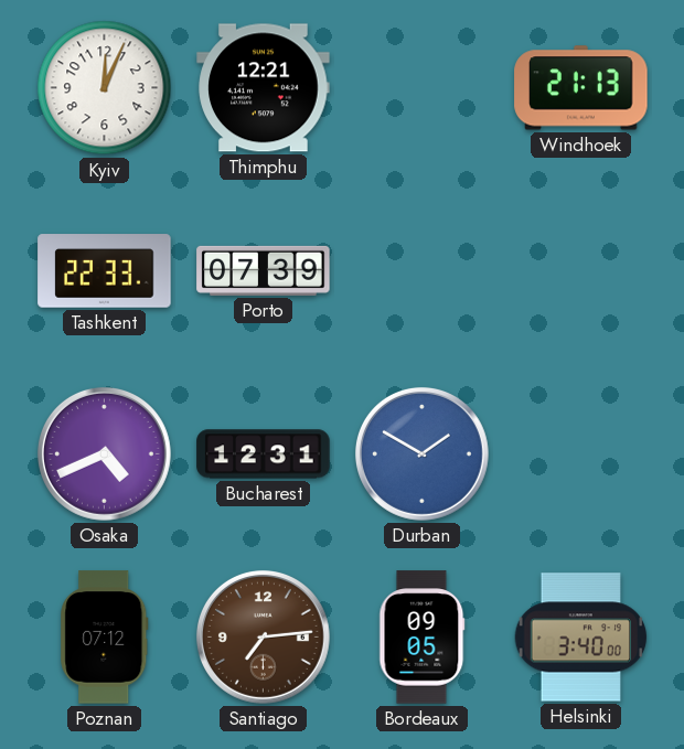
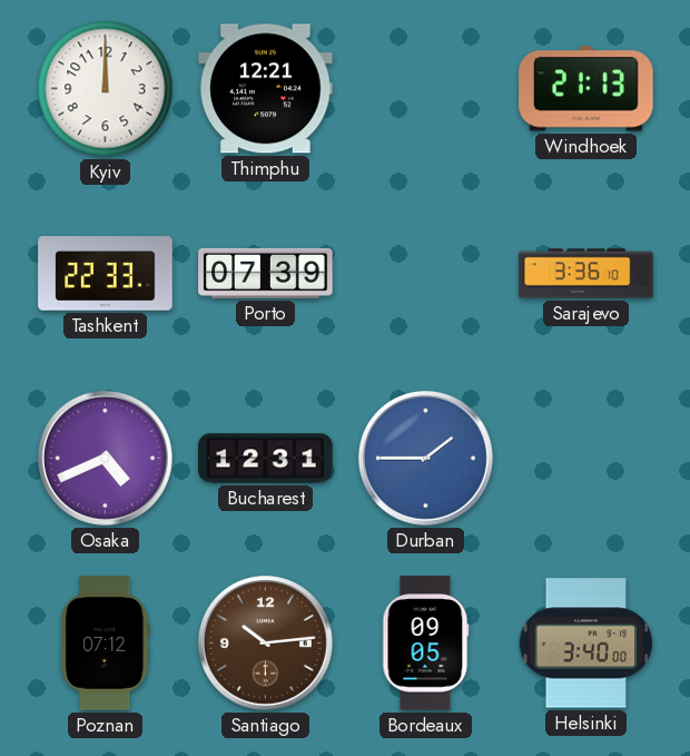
Kyiv: 12:04 -> 12:00 (106, 89)
Sarajevo: none -> 3:36 (586, 274)
Durban: 1:50 -> 1:45 (425, 458)
Santiago: 7:14 -> 10:14 (265, 642)
